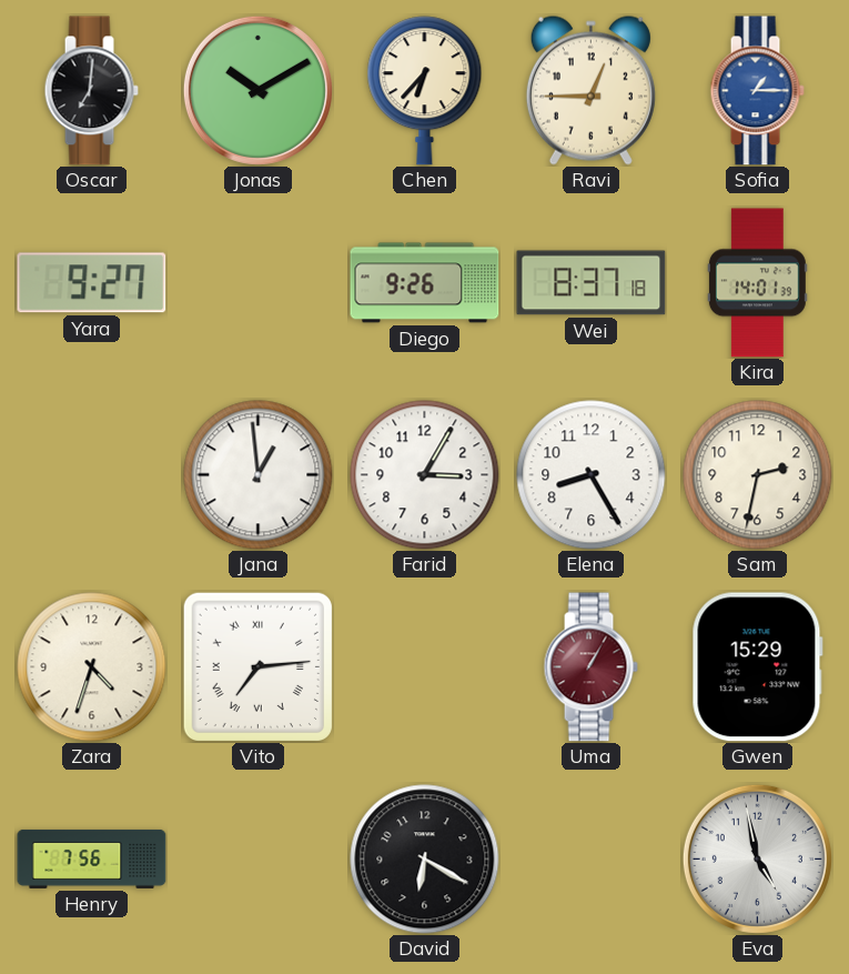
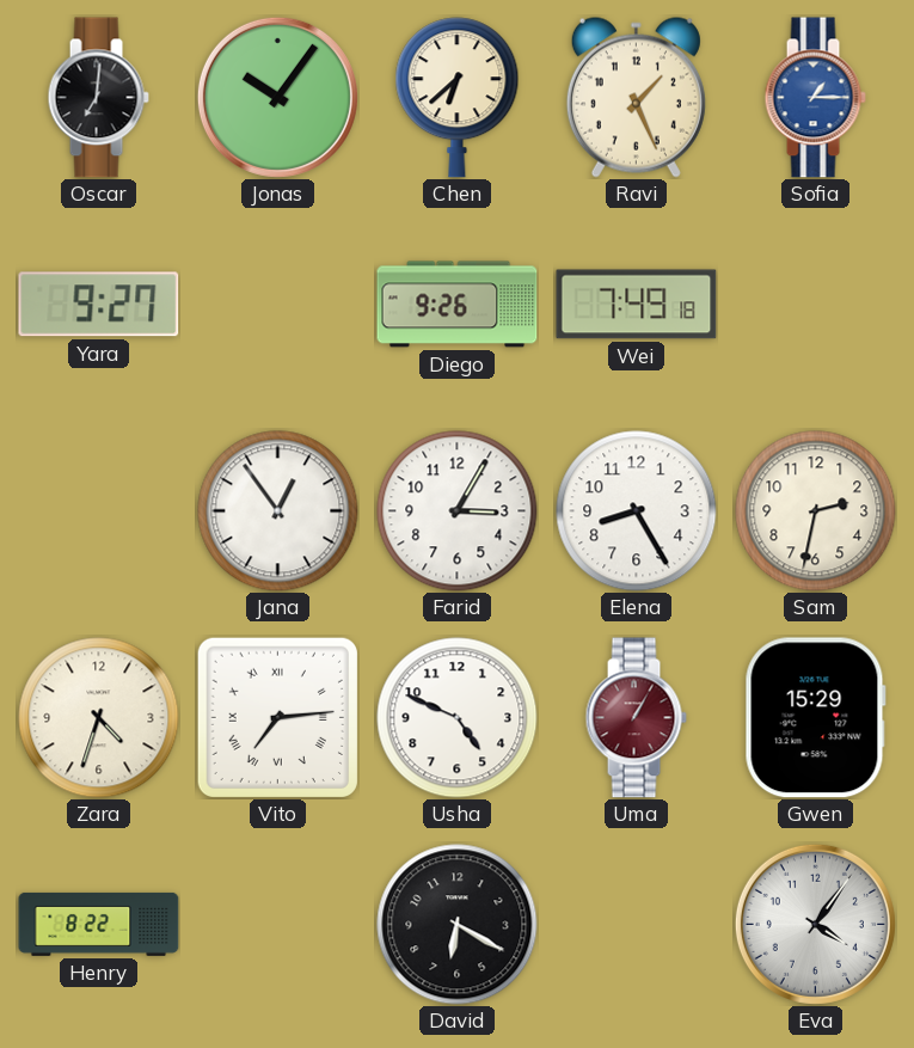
Jonas: 10:10 -> 10:06 (277, 97)
Chen: 6:37 -> 6:38 (458, 98)
Ravi: 12:45 -> 1:26 (636, 97)
Wei: 8:37 -> 7:49 (637, 305)
Kira: 14:01 -> none (757, 283)
Jana: 12:59 -> 12:54 (278, 511)
Usha: none -> 4:49 (458, 718)
Henry: 7:56 -> 8:22 (99, 924)
Eva: 4:58 -> 4:06 (815, 924)
